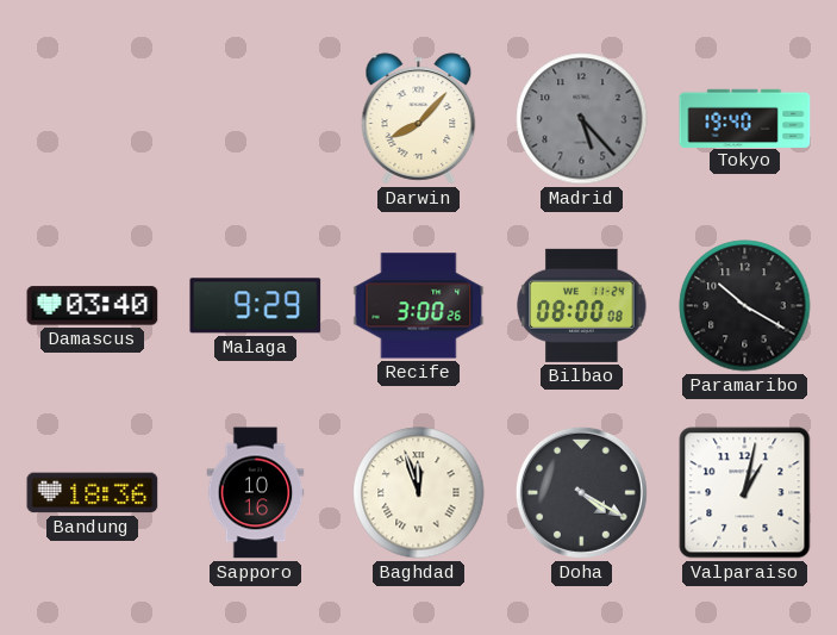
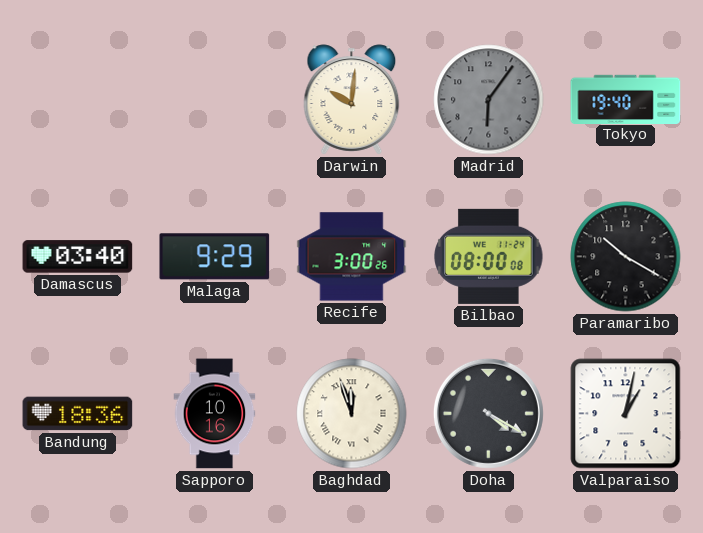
Darwin: 8:07 -> 10:01 (352, 100)
Madrid: 5:23 -> 6:06 (489, 100)
